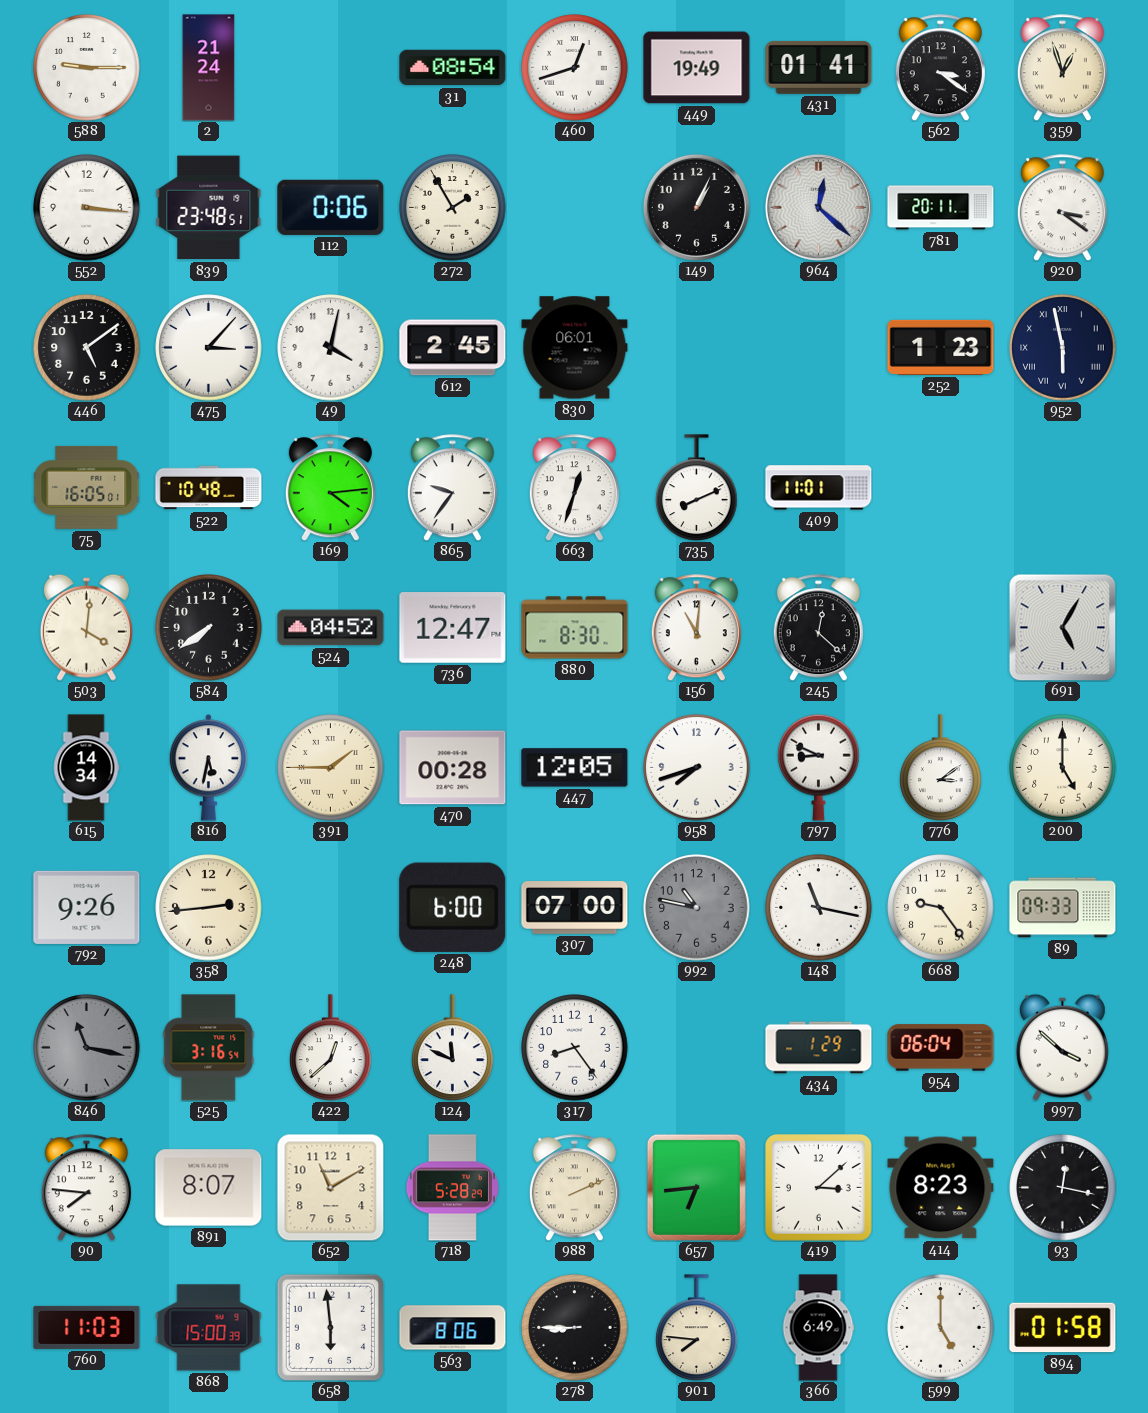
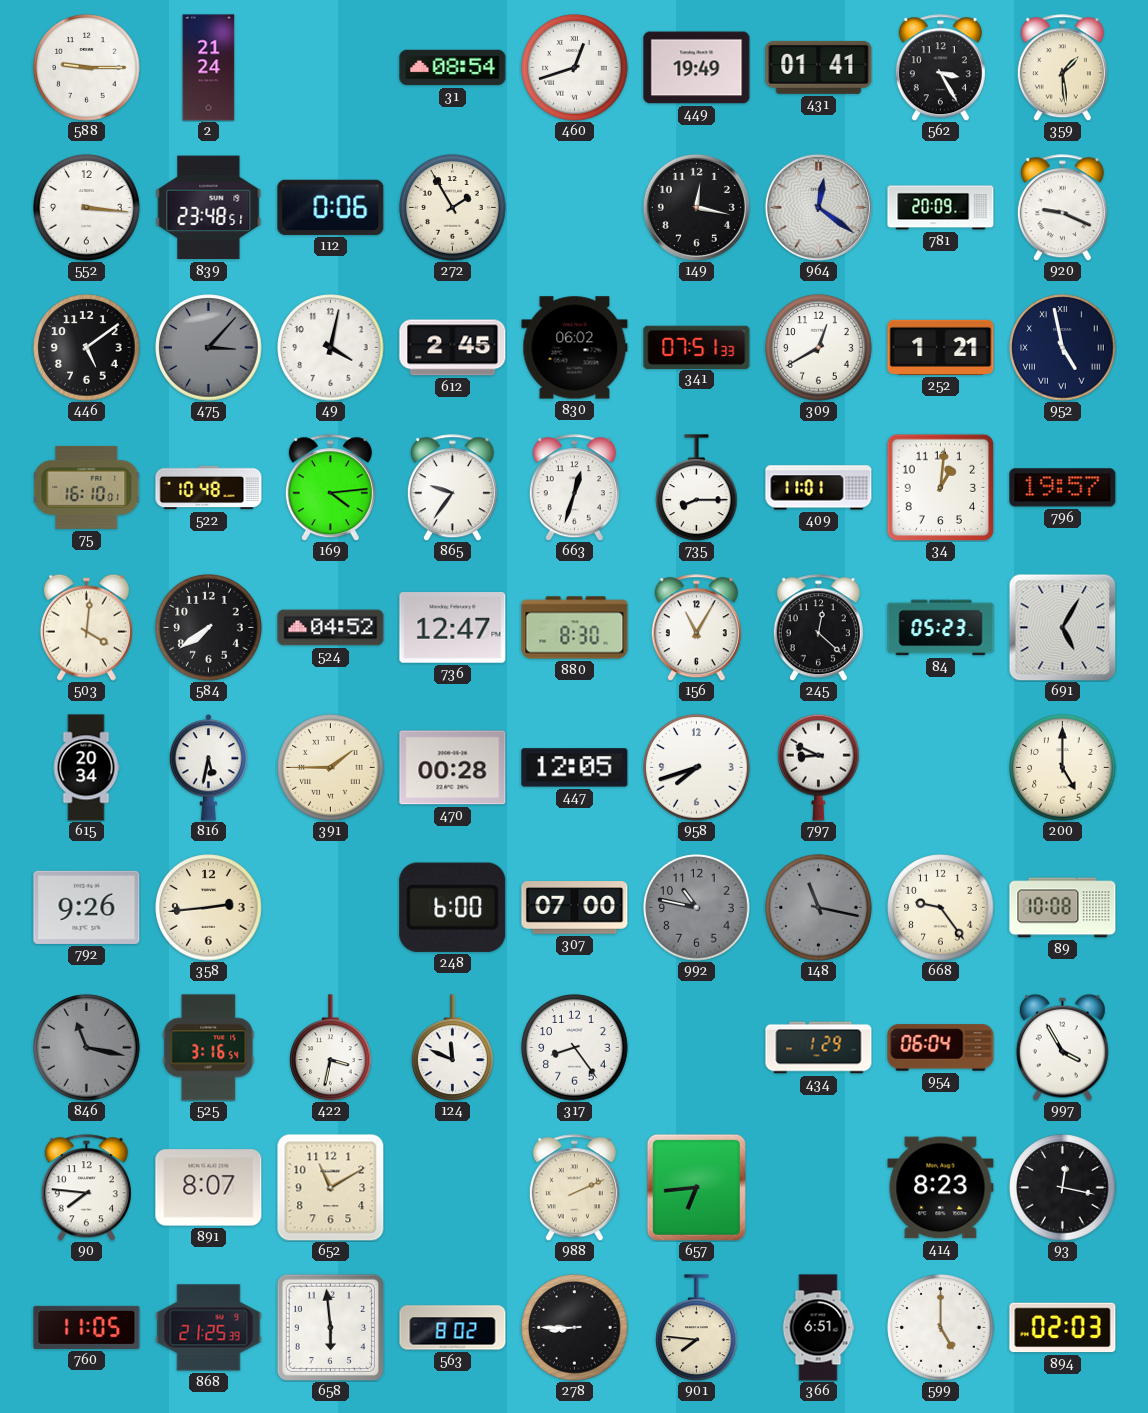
562: 3:21 -> 3:25 (940, 68)
359: 12:57 -> 1:29 (1062, 68)
149: 1:04 -> 12:17 (696, 207)
964: 12:22 -> 12:21 (818, 207)
781: 20:11 -> 20:09 (941, 208)
920: 3:21 -> 9:19 (1062, 208)
475 dial: white -> grey (209, 348)
830: 06:01 -> 06:02 (575, 348)
341: none -> 07:51 (697, 347)
309: none -> 12:40 (819, 348)
252: 1:23 -> 1:21 (941, 347)
952: 5:58 -> 4:58 (1063, 348)
75: 16:05 -> 16:10 (87, 487)
735: 8:11 -> 8:15 (697, 488)
34: none -> 1:01 (940, 487)
796: none -> 19:57 (1063, 488)
156: 11:01 -> 11:05 (696, 628)
84: none -> 05:23 (941, 628)
615: 14:34 -> 20:34 (86, 768)
776: 3:09 -> none (941, 768)
148 dial: white -> grey (819, 908)
89: 09:33 -> 10:08 (1063, 908)
422: 12:38 -> 3:32 (331, 1048)
997: 3:52 -> 3:55 (1062, 1047)
718: 5:28 -> none (452, 1188)
419: 3:08 -> none (819, 1188)
760: 11:03 -> 11:05 (87, 1327)
868: 15:00 -> 21:25 (209, 1328)
563: 8:06 -> 8:02 (453, 1328)
366: 6:49 -> 6:51 (818, 1328)
894: 01:58 -> 02:03 (1063, 1328)
